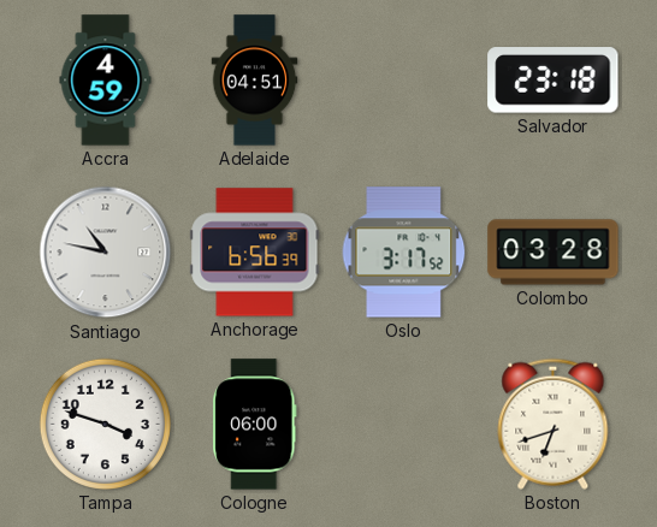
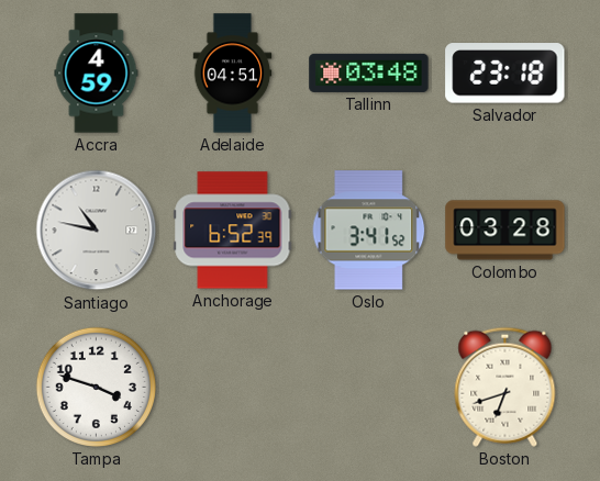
Tallinn: none -> 03:48 (369, 72)
Anchorage: 6:56 -> 6:52 (233, 231)
Oslo: 3:17 -> 3:41 (369, 231)
Cologne: 06:00 -> none (255, 425)
